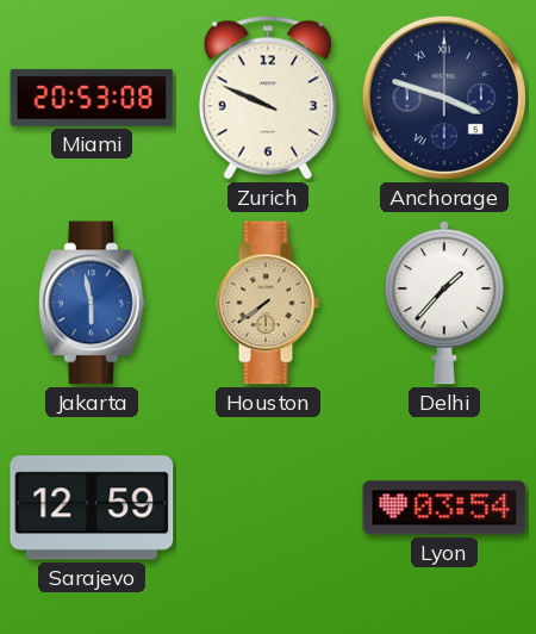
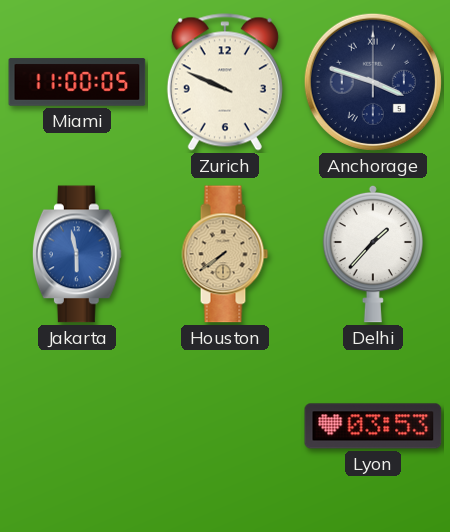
Miami: 20:53 -> 11:00 (77, 82)
Sarajevo: 12:59 -> none (92, 508)
Lyon: 03:54 -> 03:53 (373, 426)
